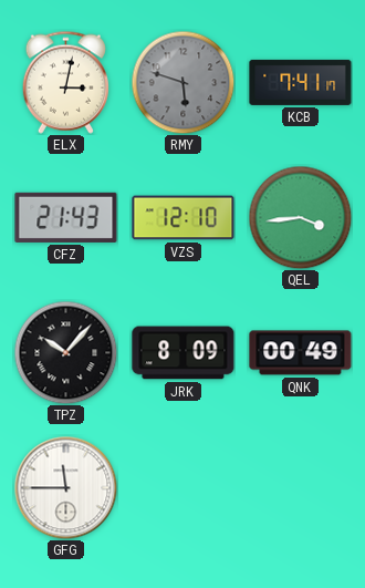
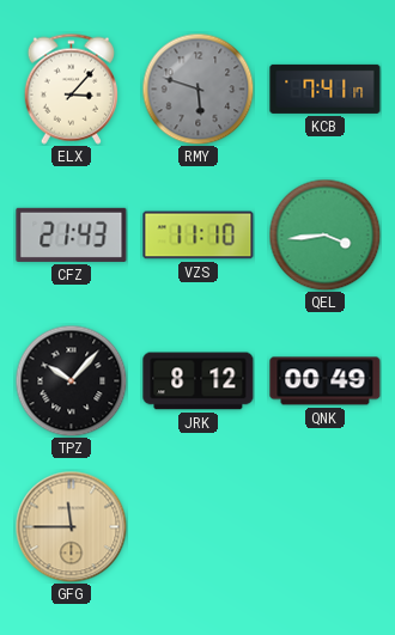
ELX: 3:02 -> 3:07 (71, 88)
VZS: 12:10 -> 11:10 (199, 236)
JRK: 8:09 -> 8:12 (199, 381)
GFG dial: white -> champagne (71, 526)
